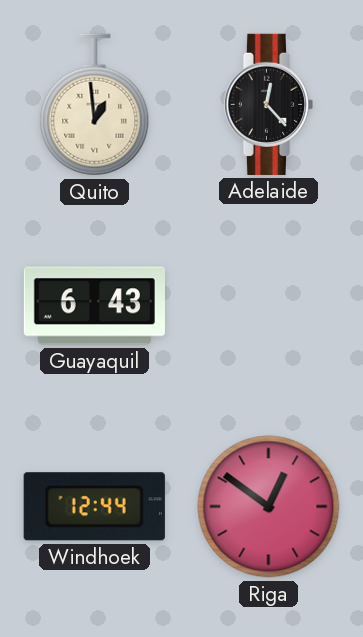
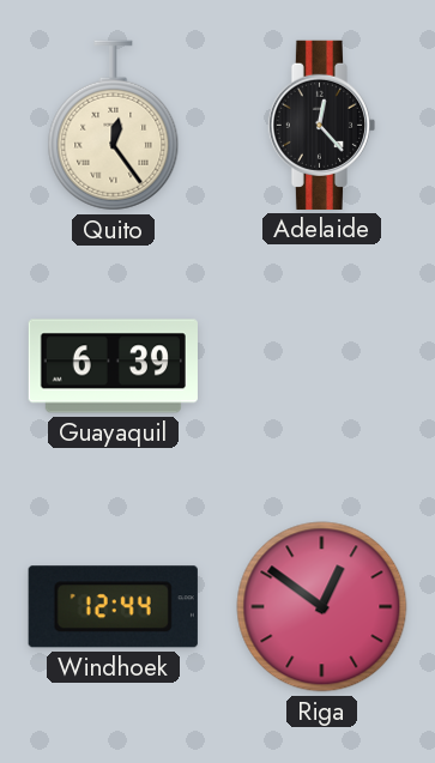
Quito: 12:59 -> 12:24 (114, 126)
Guayaquil: 6:43 -> 6:39 (113, 367)
